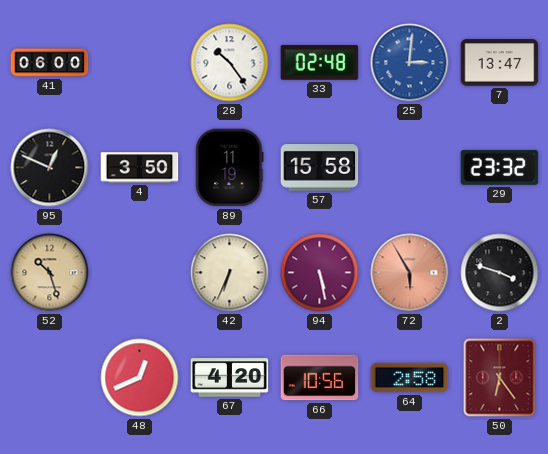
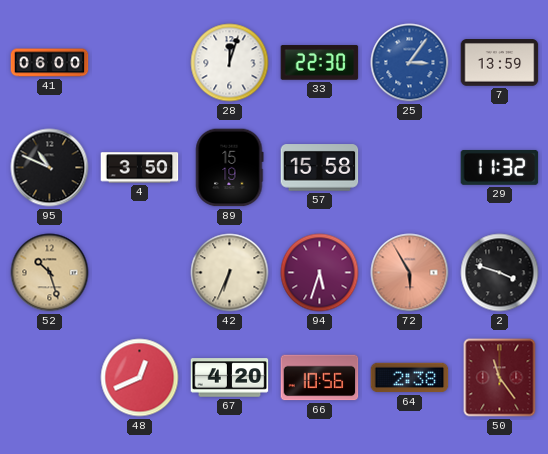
28: 10:24 -> 12:03 (230, 63)
33: 02:48 -> 22:30 (320, 63)
25: 3:01 -> 3:06 (410, 63)
7: 13:47 -> 13:59 (500, 63)
95: 12:49 -> 10:49 (50, 168)
89: 11:19 -> 15:19 (230, 168)
29: 23:32 -> 11:32 (500, 167)
94: 5:28 -> 5:33 (320, 273)
64: 2:58 -> 2:38 (410, 378)
50: 6:24 -> 11:24 (500, 378)
